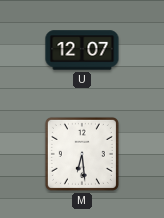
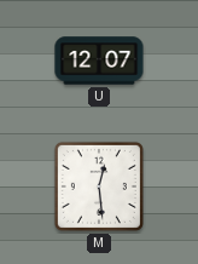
M: 6:29 -> 12:29 (99, 186)
